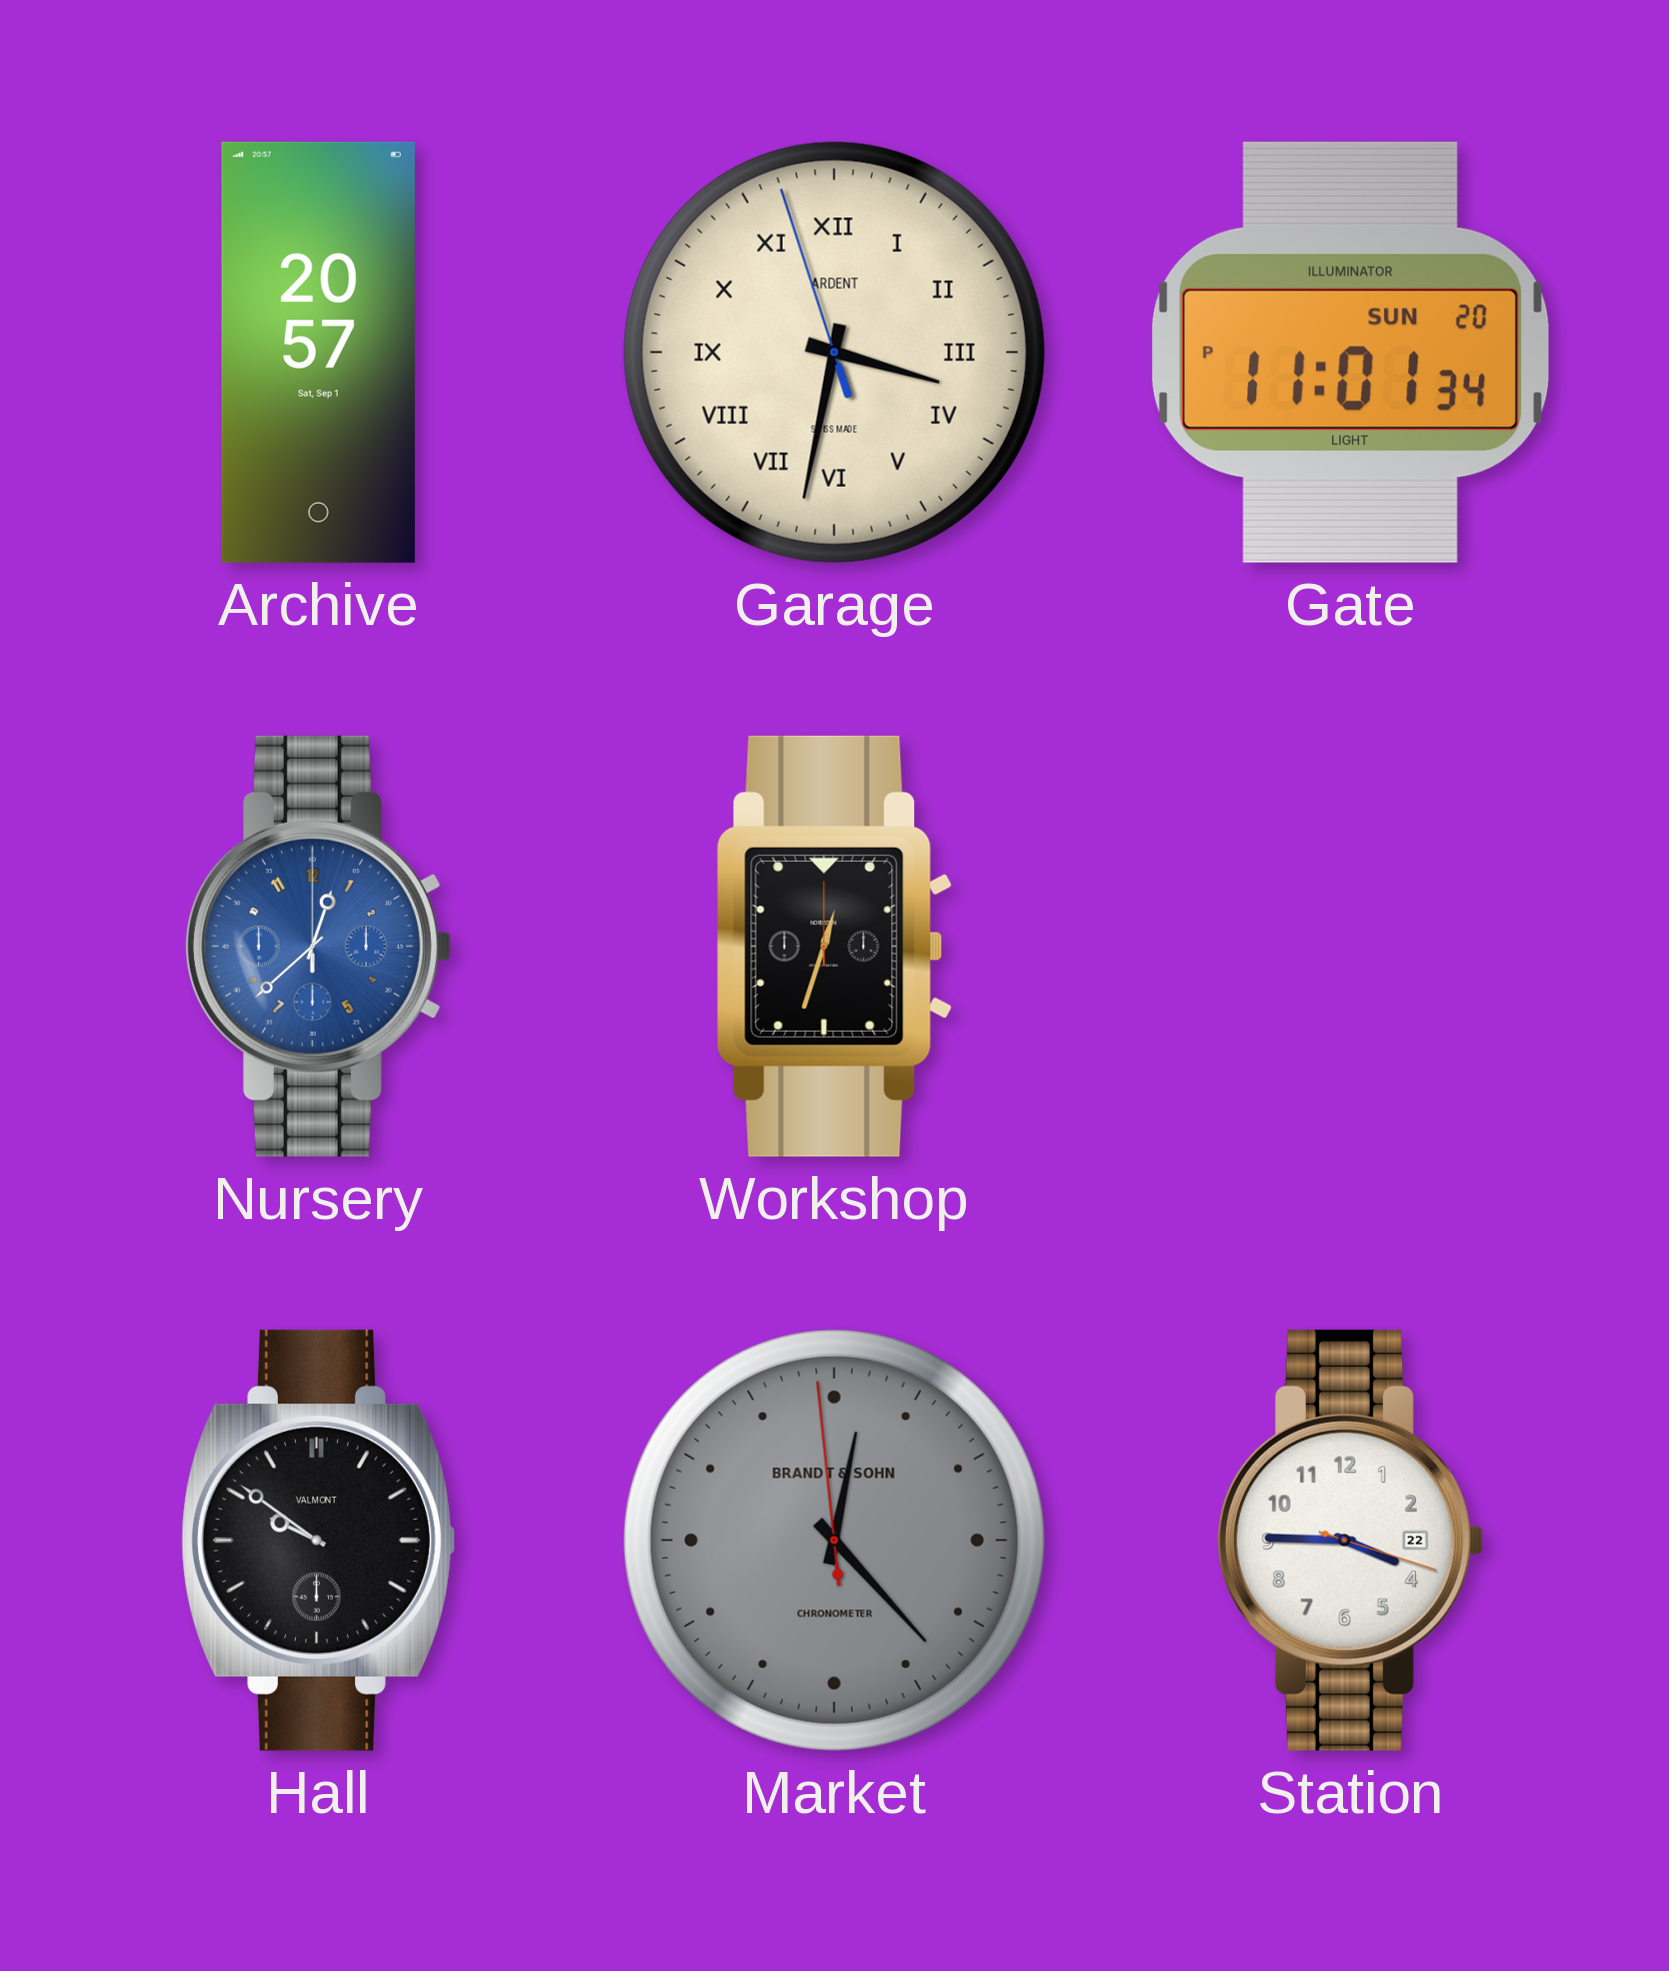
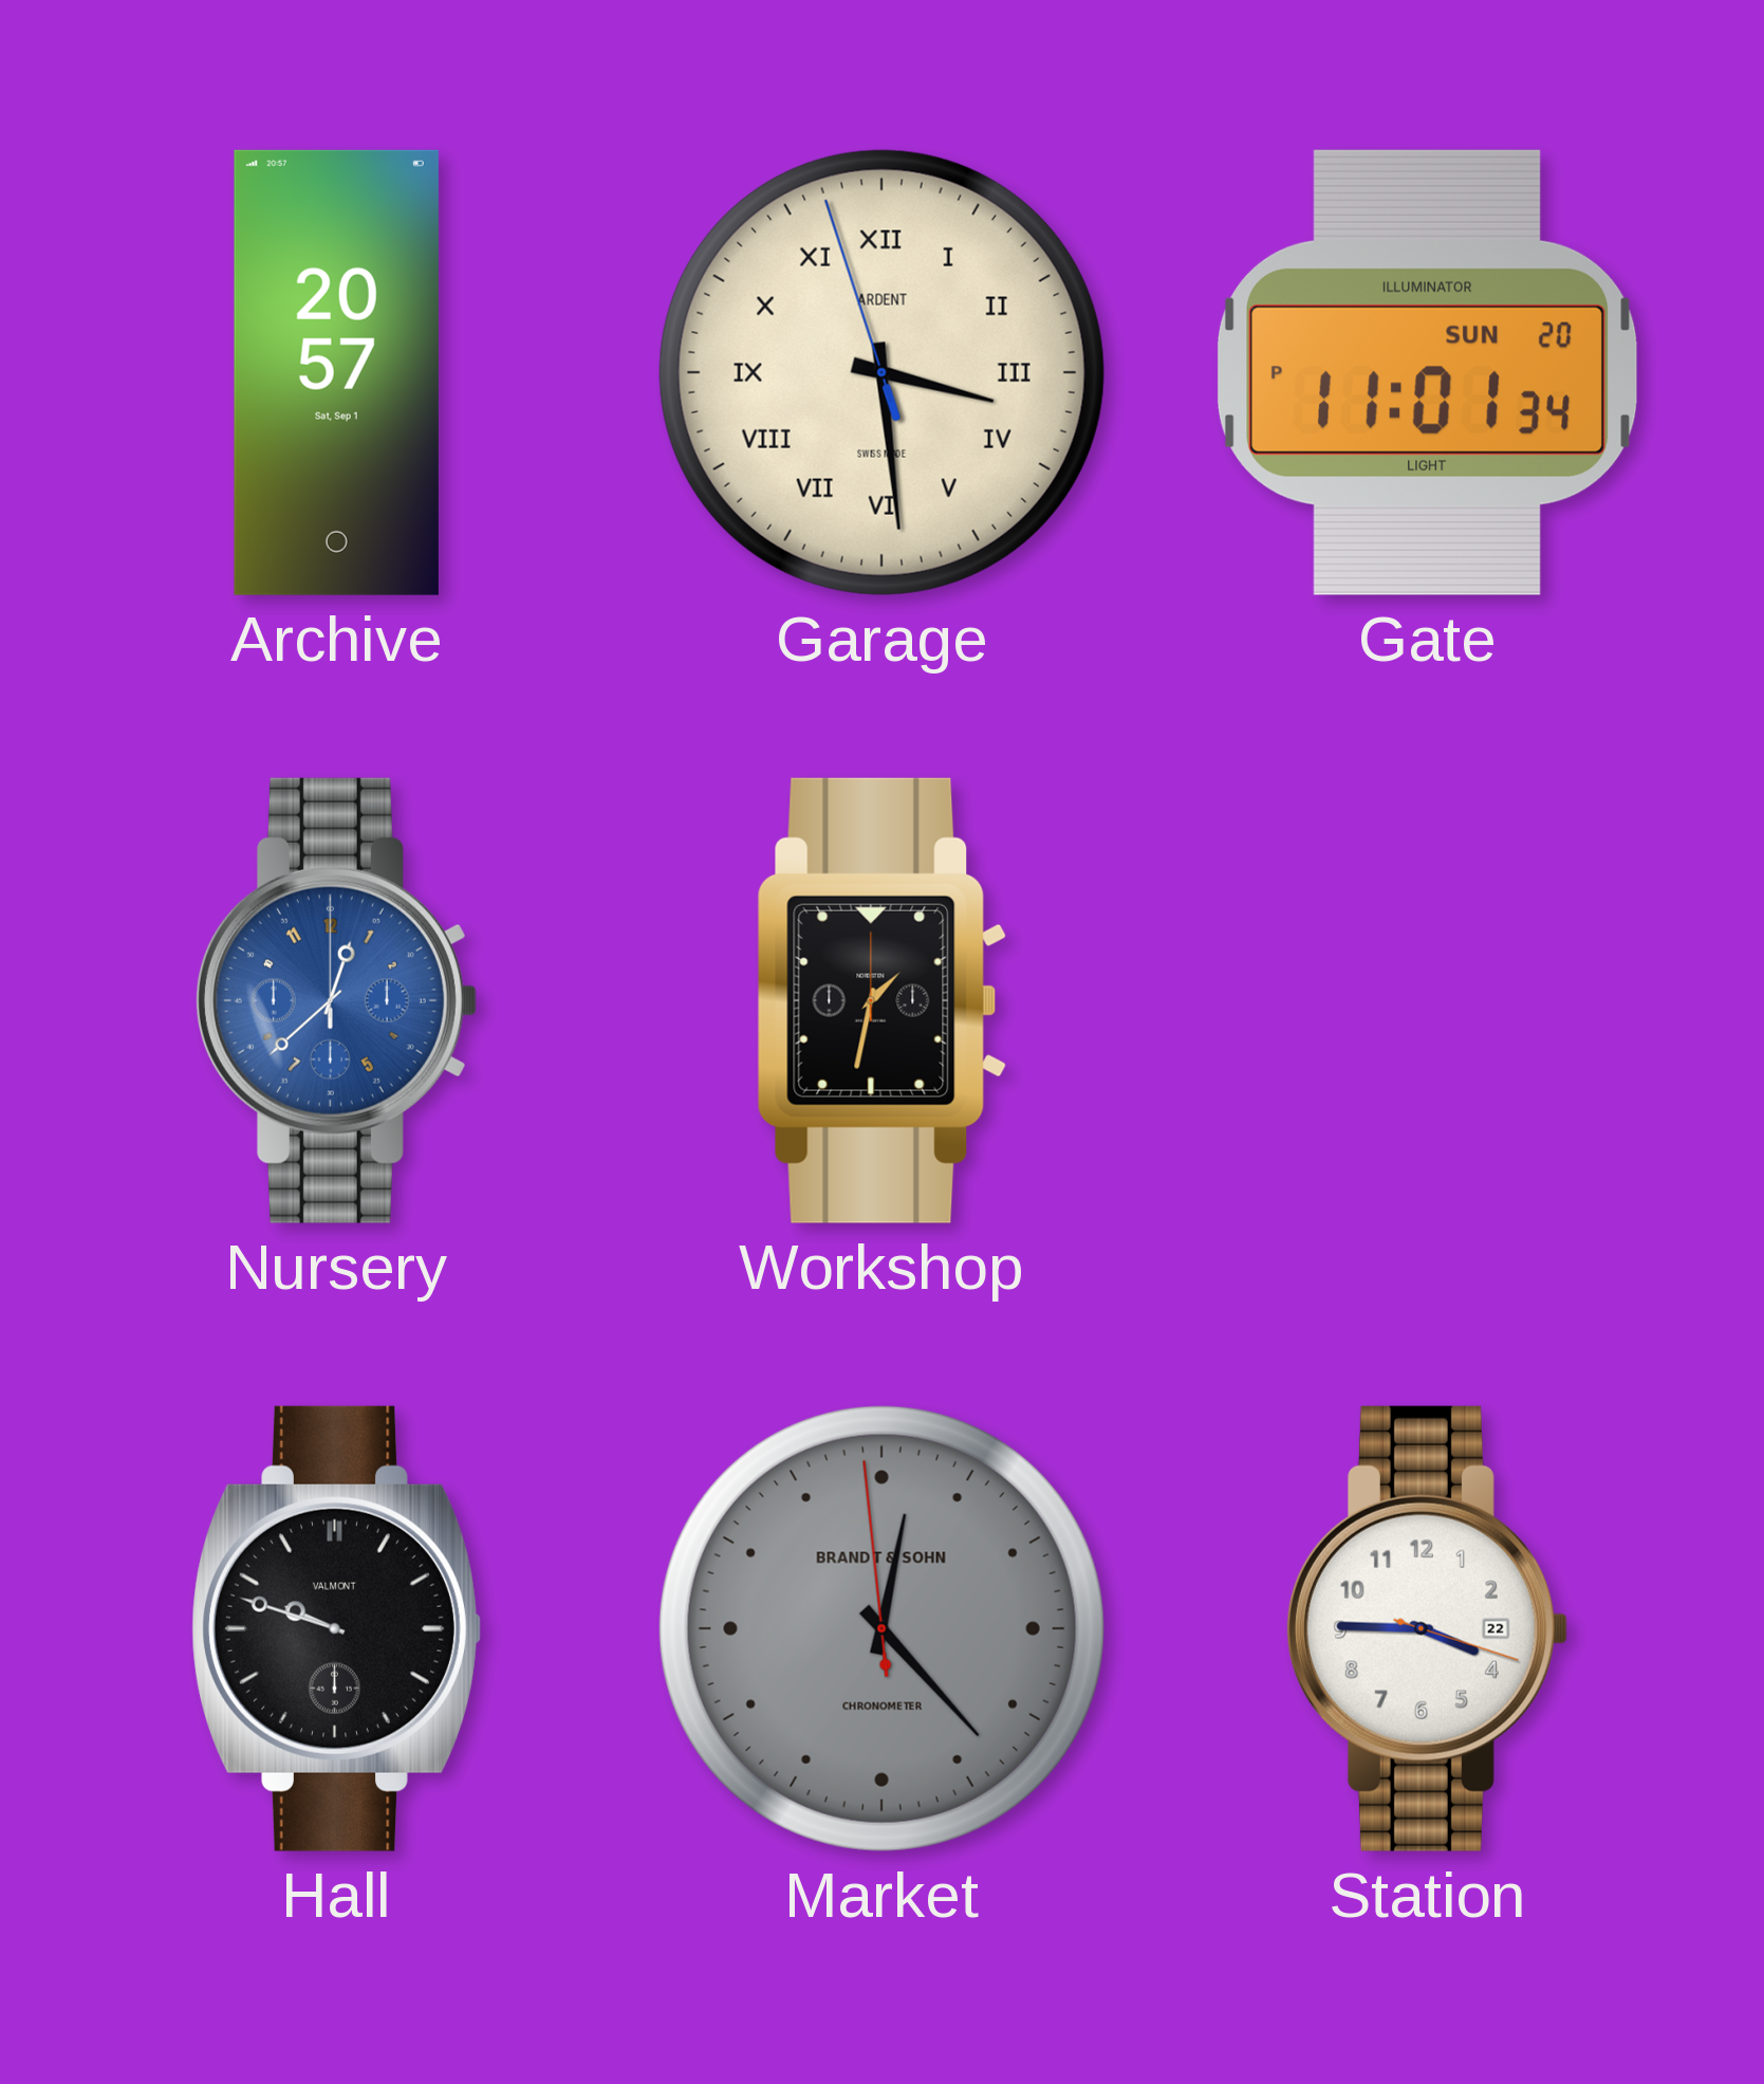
Garage: 3:31 -> 3:28 (881, 372)
Workshop: 12:33 -> 1:32 (881, 1000)
Hall: 9:51 -> 9:48 (336, 1628)
